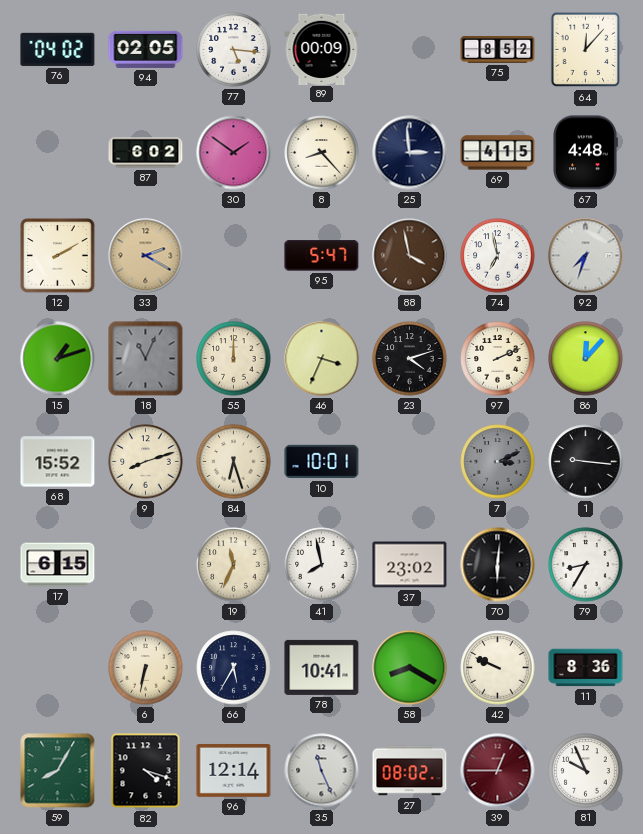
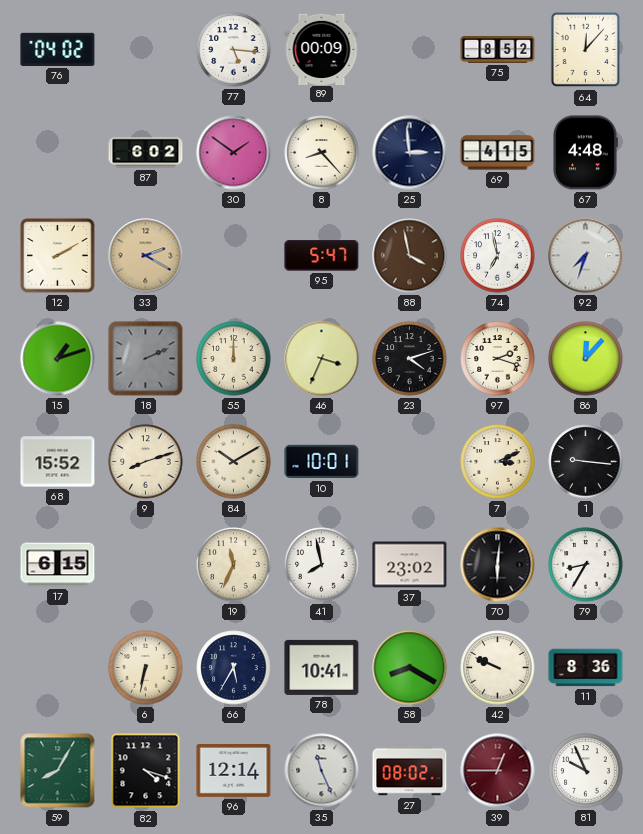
94: 02:05 -> none (146, 49)
18: 11:04 -> 2:11 (146, 359)
97: 2:11 -> 2:18 (498, 359)
84: 6:27 -> 10:10 (234, 462)
7 dial: grey -> cream (498, 462)
